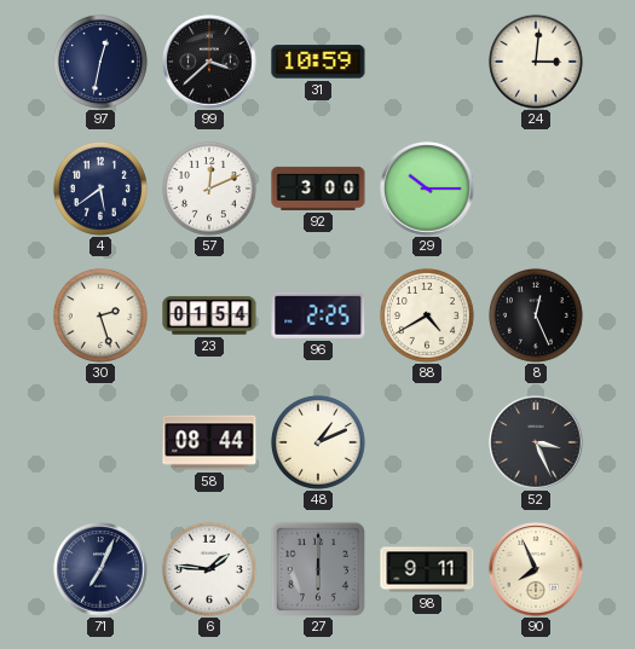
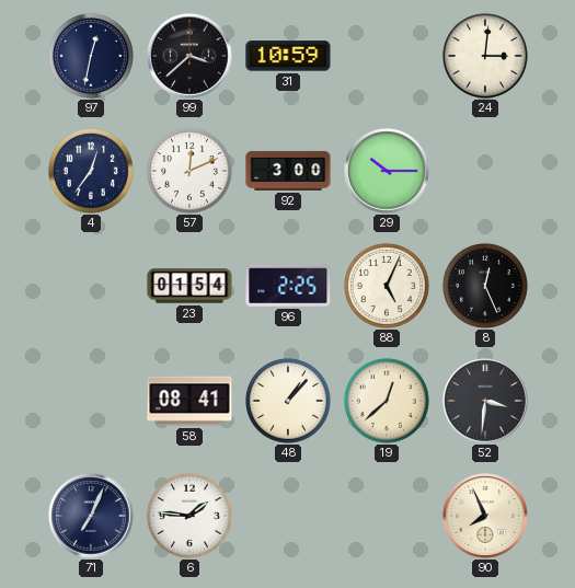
4: 5:39 -> 12:36 (91, 171)
30: 2:27 -> none (100, 315)
88: 4:40 -> 5:04 (387, 286)
58: 08:44 -> 08:41 (189, 401)
48: 1:11 -> 1:07 (288, 401)
19: none -> 12:38 (387, 401)
52: 3:26 -> 3:31 (485, 401)
27: 6:00 -> none (317, 568)
98: 9:11 -> none (427, 569)
